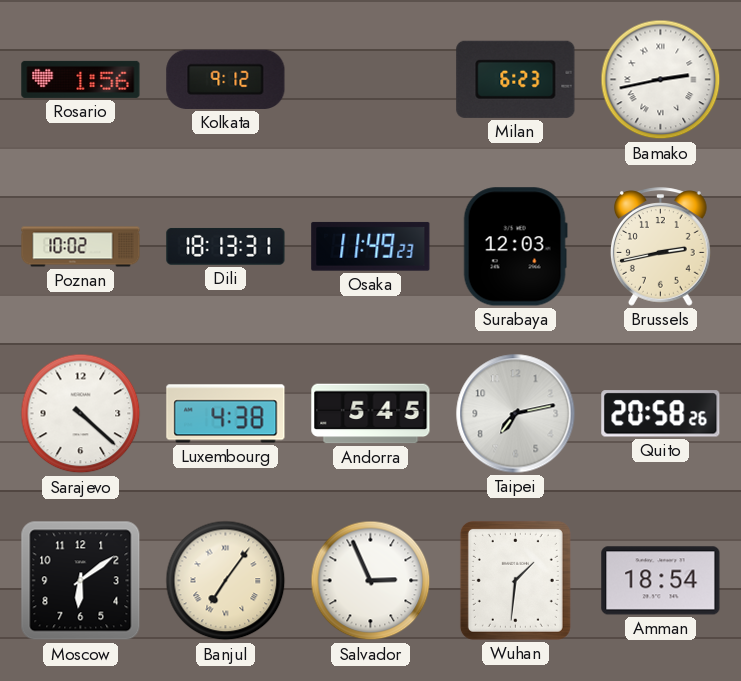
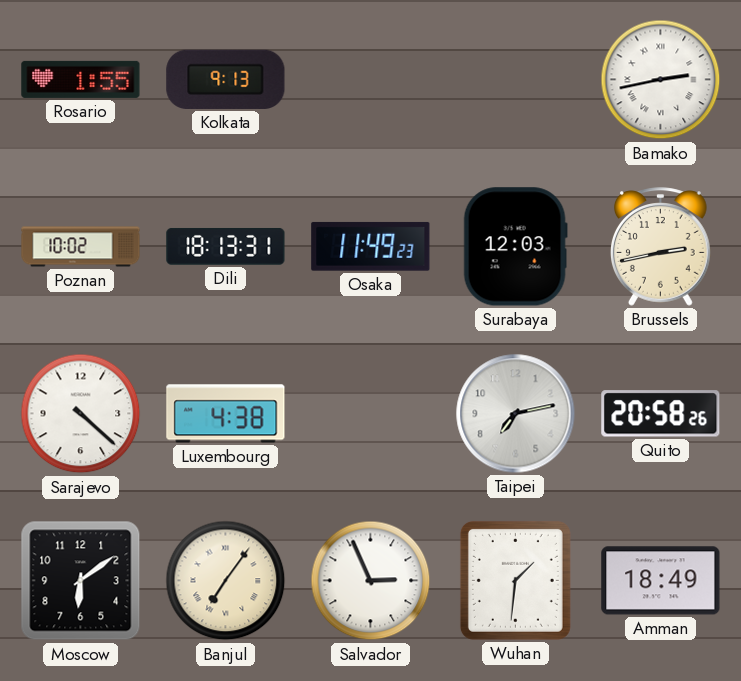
Rosario: 1:56 -> 1:55 (81, 79)
Kolkata: 9:12 -> 9:13 (226, 79)
Milan: 6:23 -> none (516, 79)
Andorra: 5:45 -> none (371, 414)
Amman: 18:54 -> 18:49 (661, 581)
